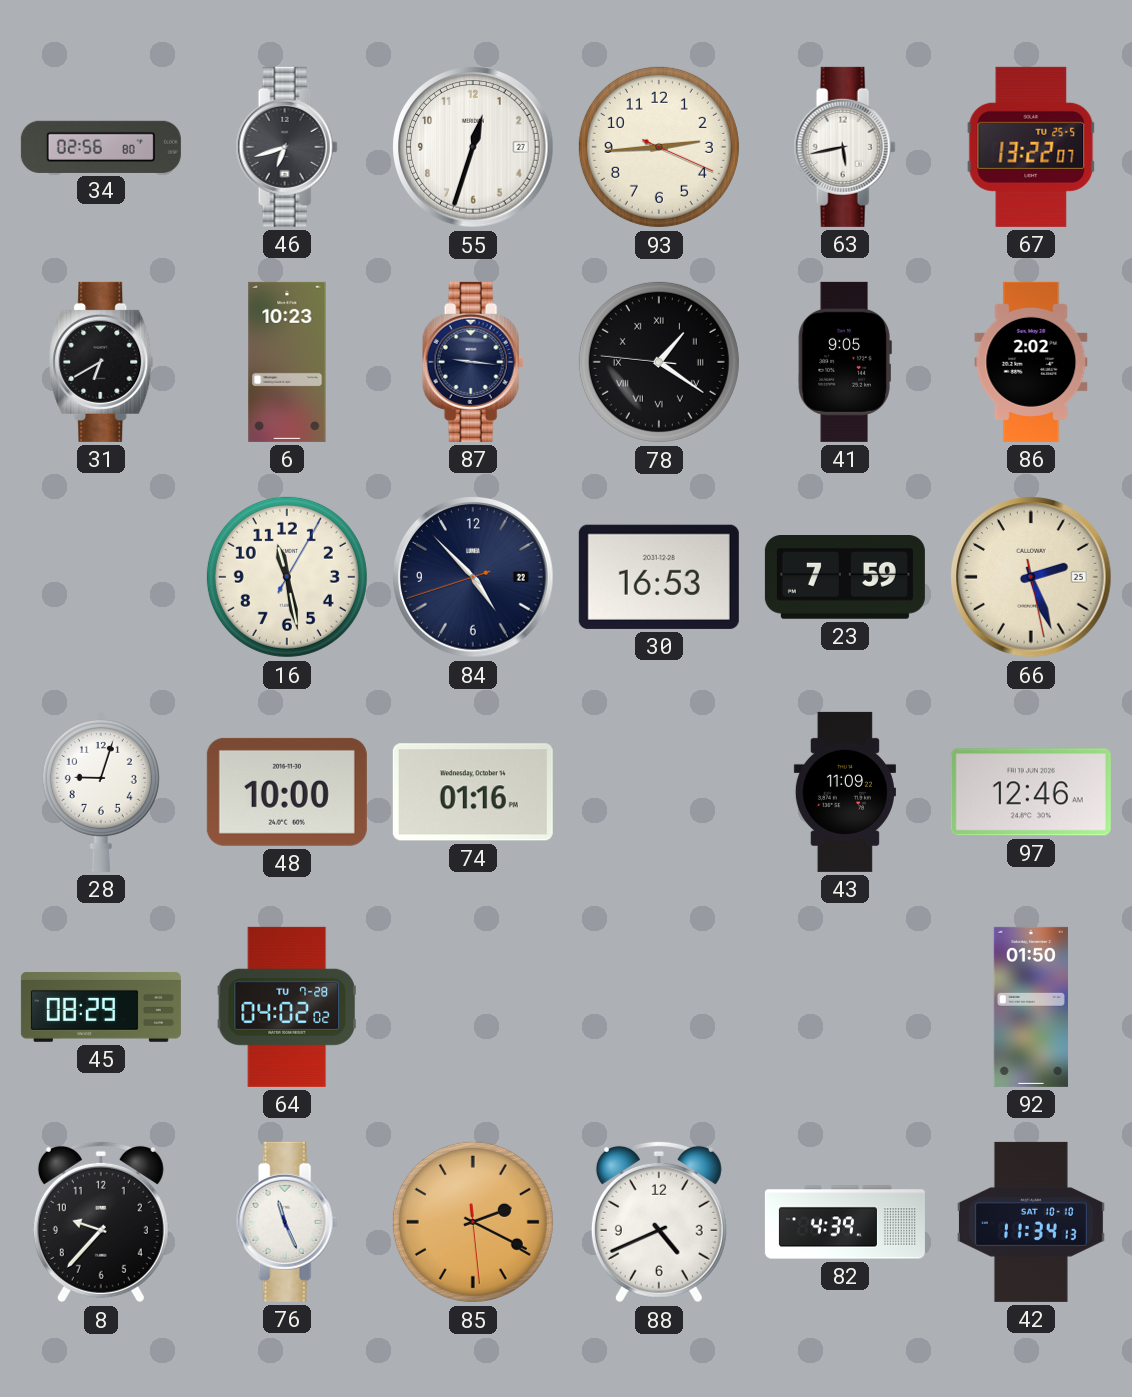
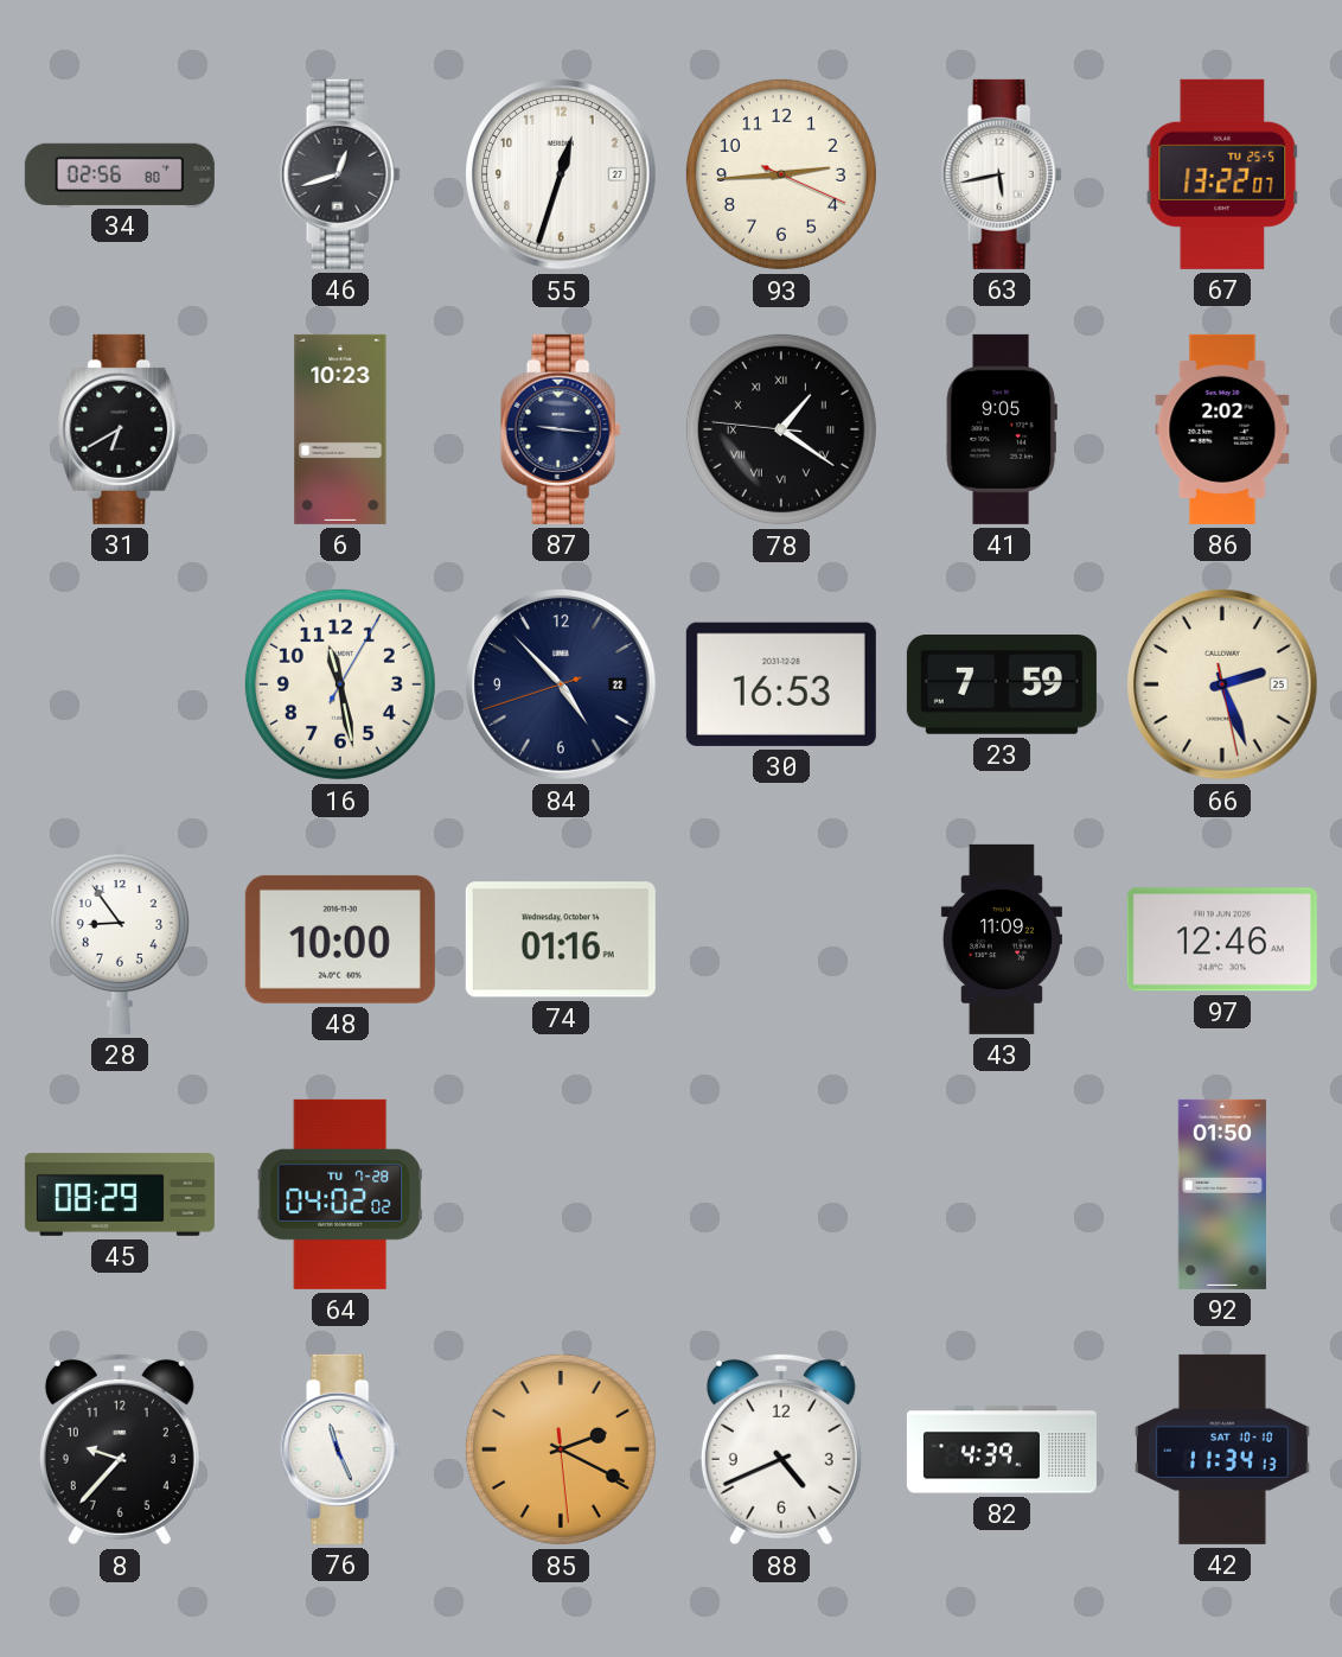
46: 6:42 -> 12:42 (340, 174)
28: 9:03 -> 8:54 (120, 938)
